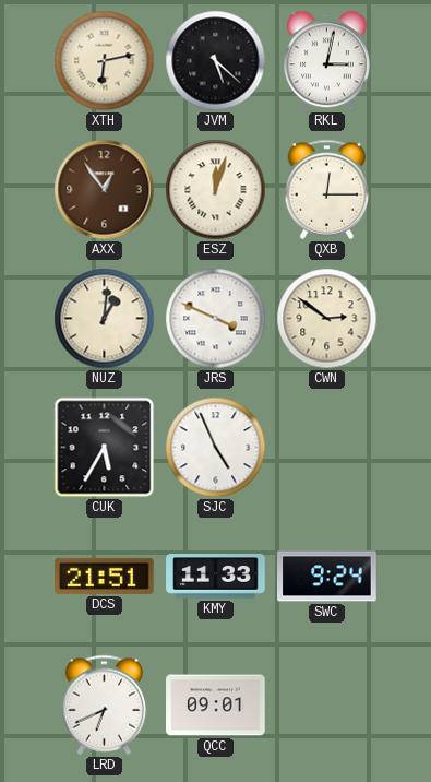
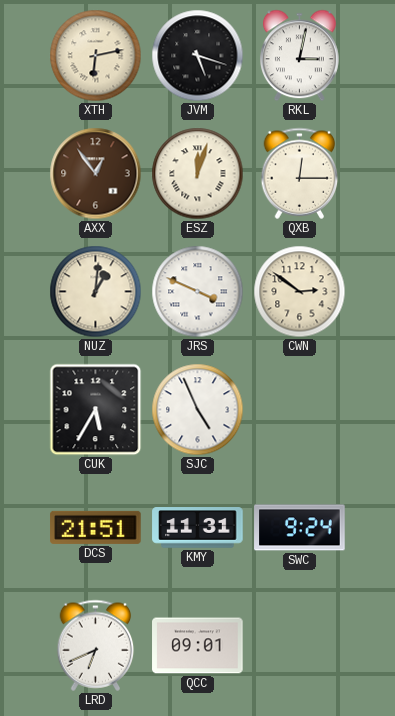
JVM: 5:22 -> 5:18 (198, 56)
KMY: 11:33 -> 11:31 (198, 528)
